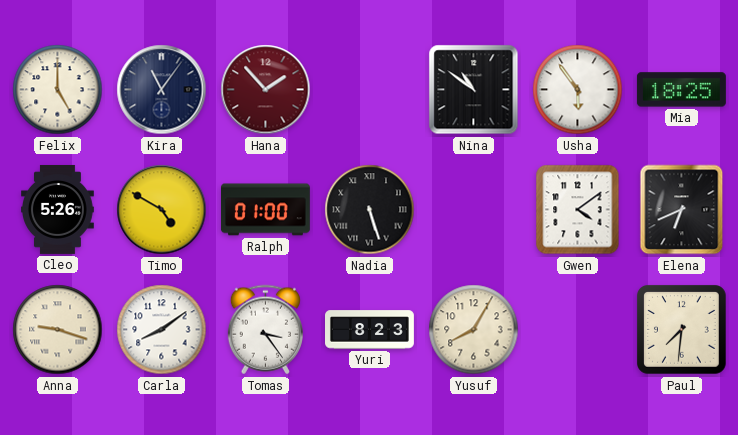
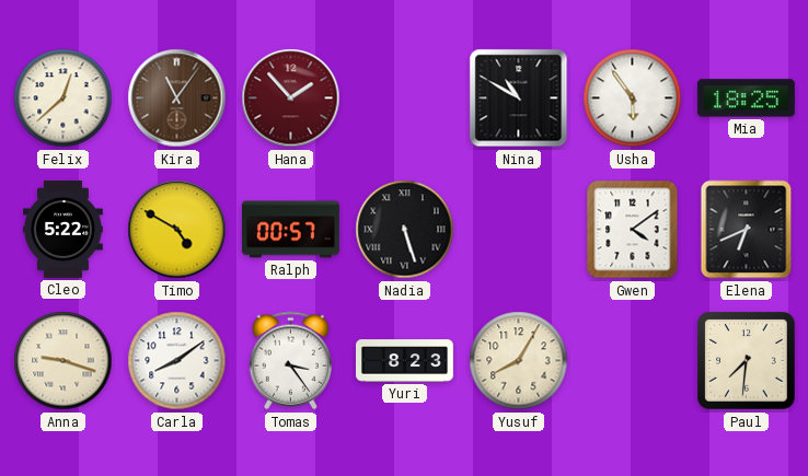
Felix: 5:00 -> 12:38 (64, 98)
Kira dial: navy -> brown (177, 98)
Nina: 10:51 -> 10:50 (519, 98)
Cleo: 5:26 -> 5:22 (64, 229)
Ralph: 01:00 -> 00:57 (290, 230)
